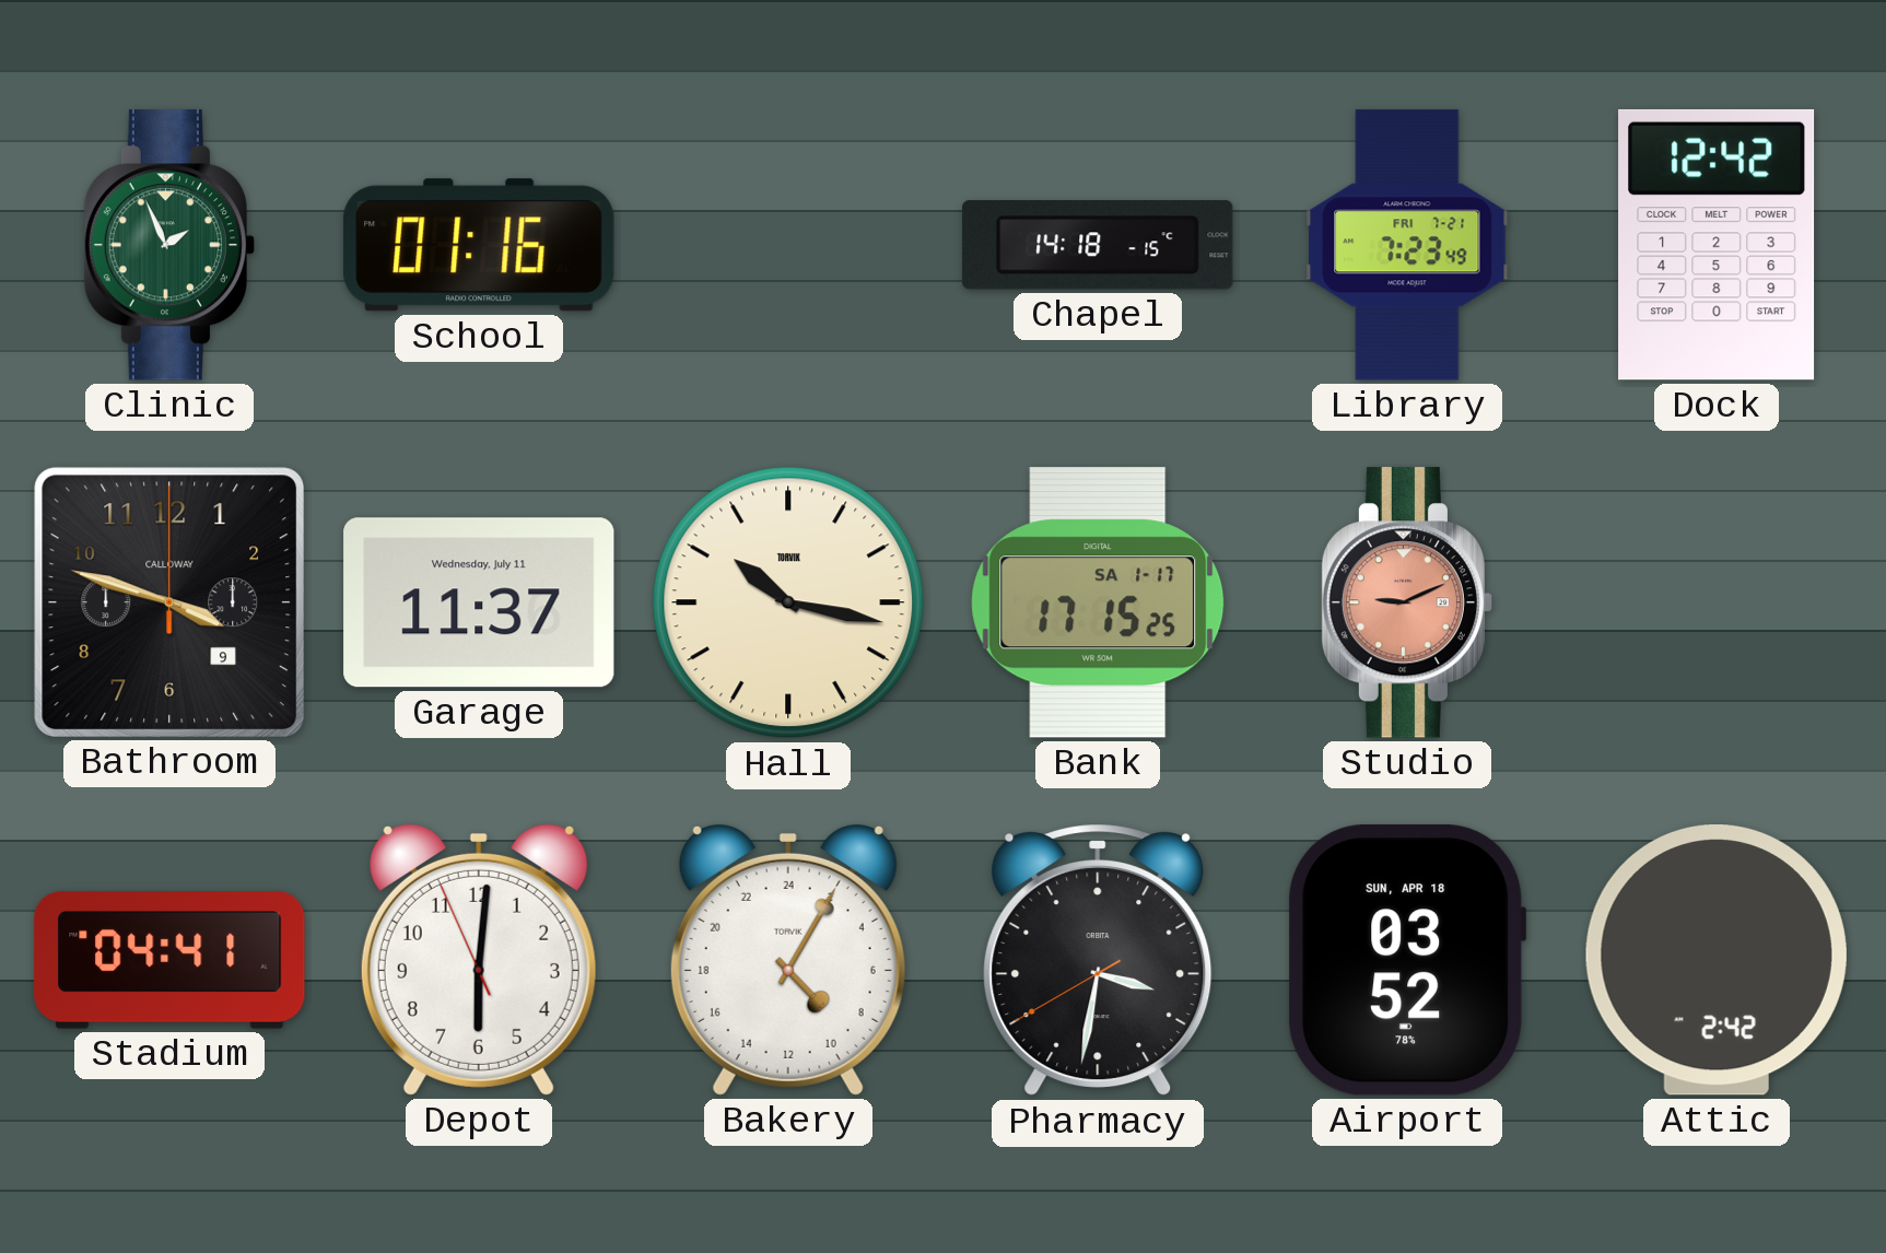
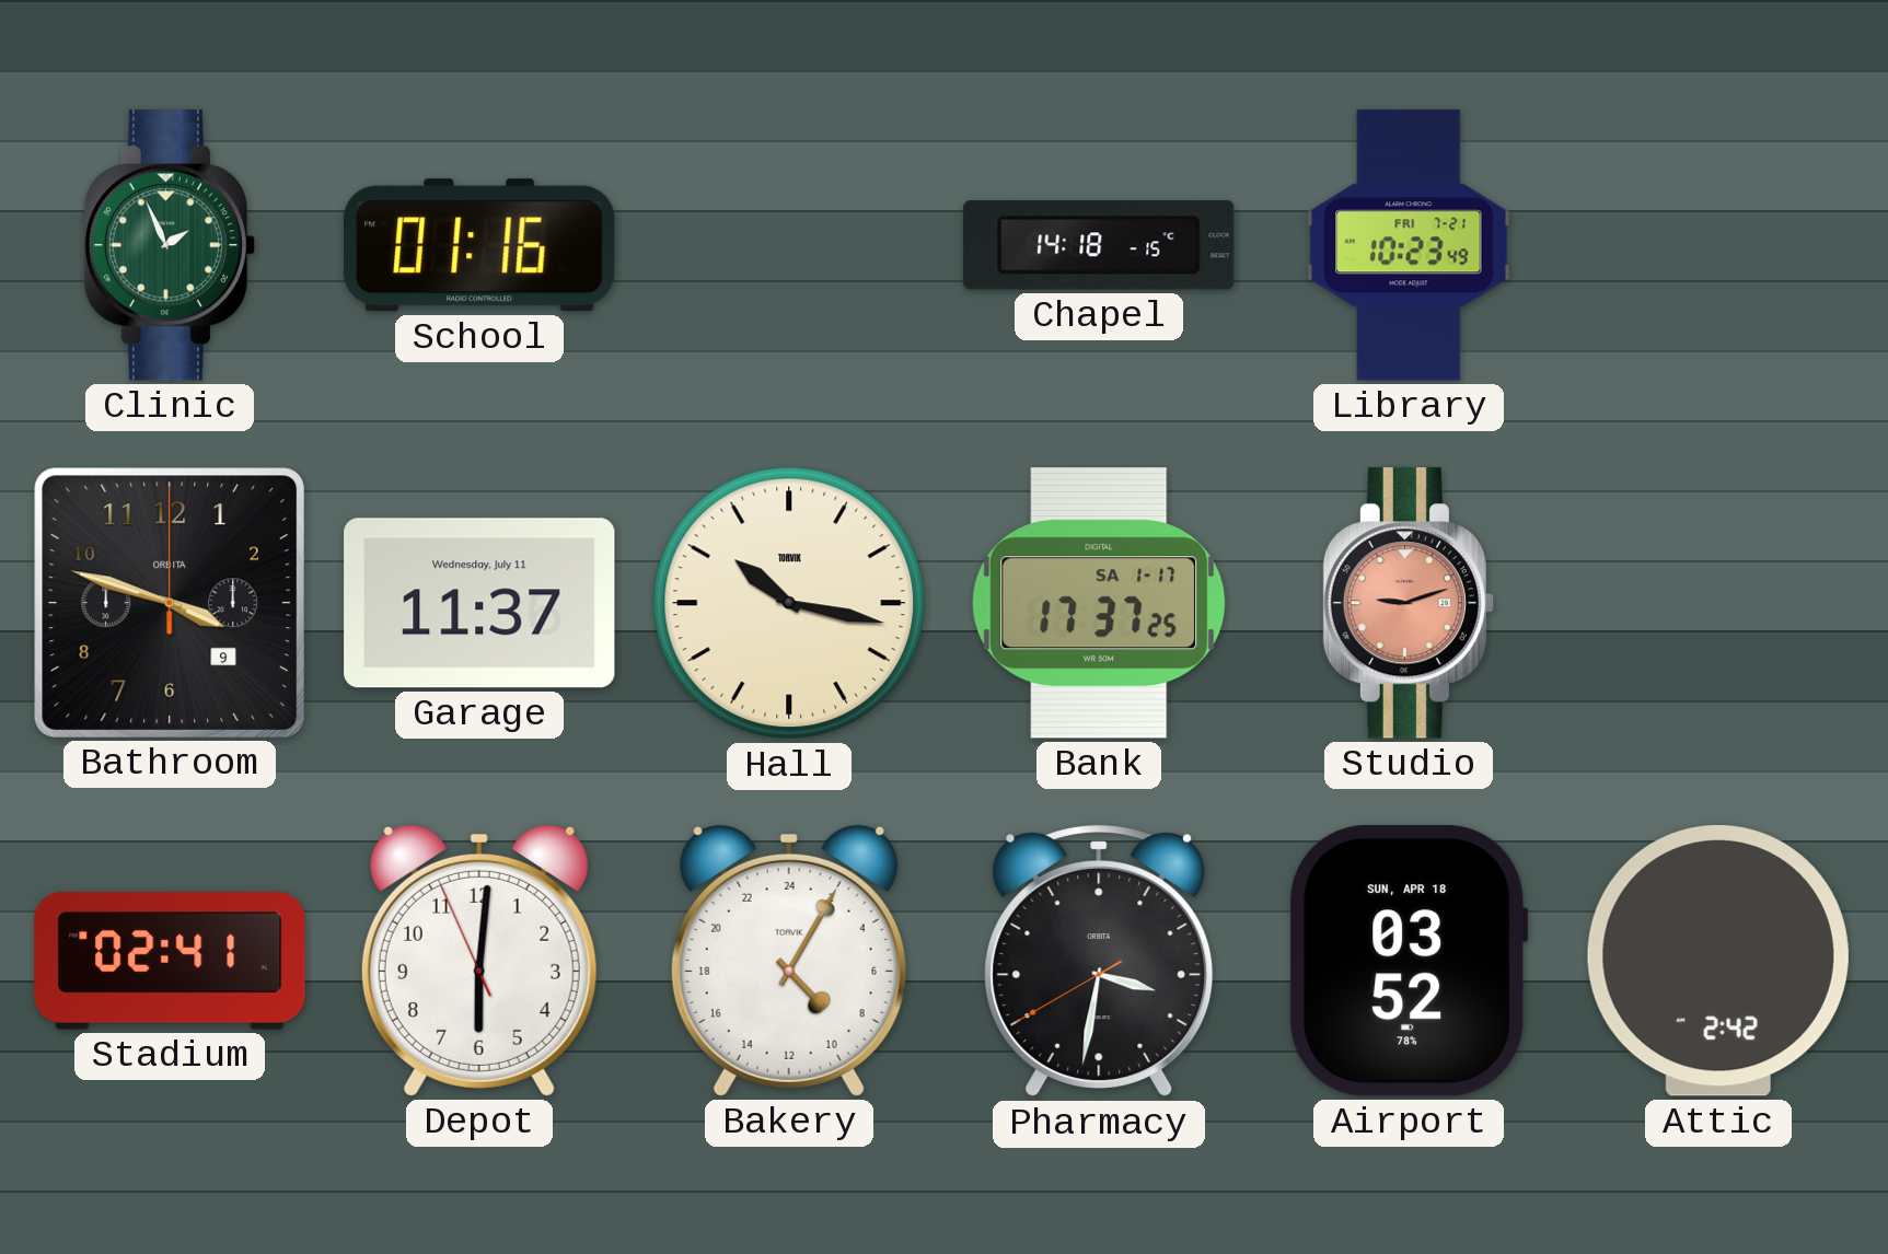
Library: 7:23 -> 10:23 (1409, 245)
Dock: 12:42 -> none (1717, 245)
Bathroom brand: CALLOWAY -> ORBITA (169, 602)
Bank: 17:15 -> 17:37 (1099, 603)
Studio: 9:11 -> 9:12 (1409, 603)
Stadium: 04:41 -> 02:41 (170, 961)
